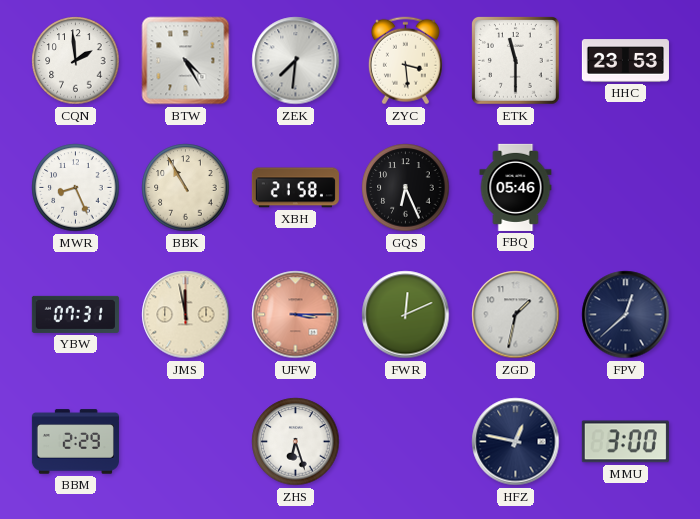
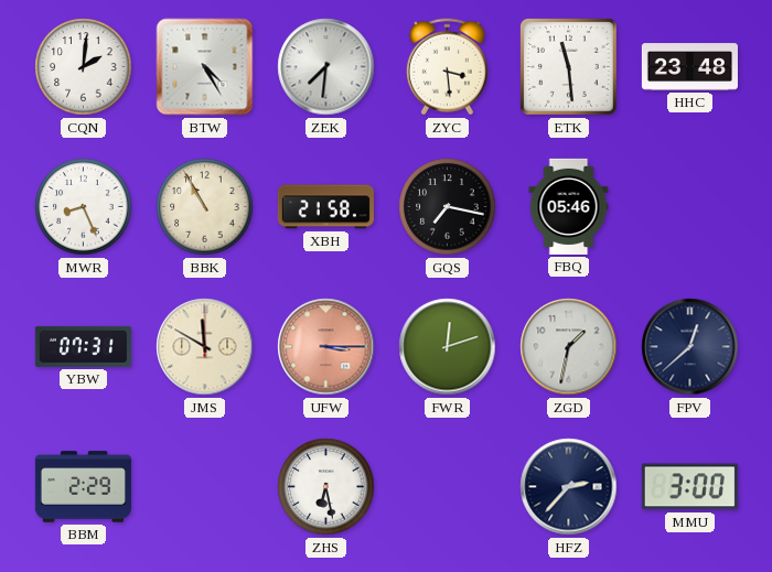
CQN: 1:59 -> 2:01 (84, 67)
ETK: 11:30 -> 11:29 (569, 67)
HHC: 23:53 -> 23:48 (689, 67)
GQS: 6:26 -> 7:17 (448, 207)
JMS: 11:58 -> 11:50 (205, 347)
FWR: 12:11 -> 12:12 (448, 347)
ZHS: 6:27 -> 6:28 (326, 487)
HFZ: 12:47 -> 2:37 (569, 487)
